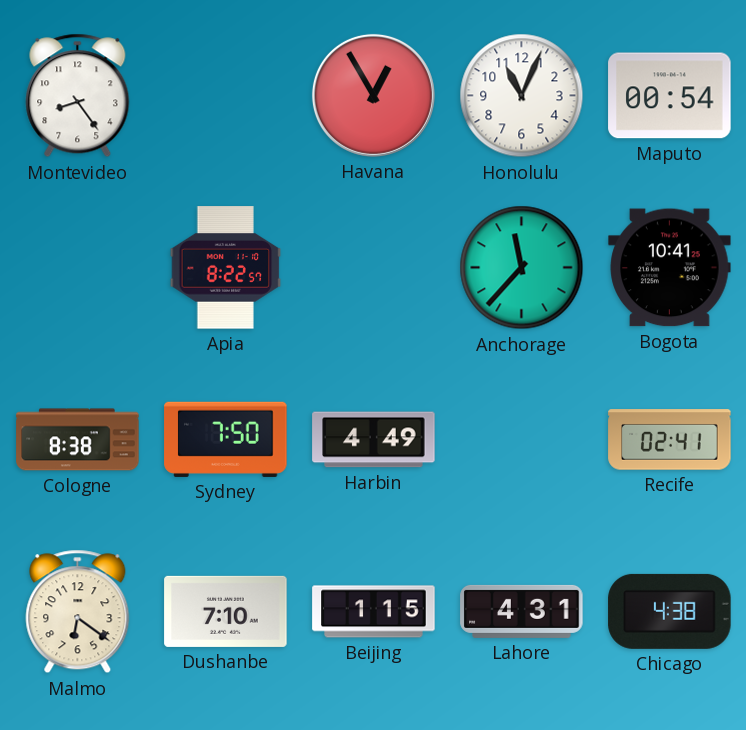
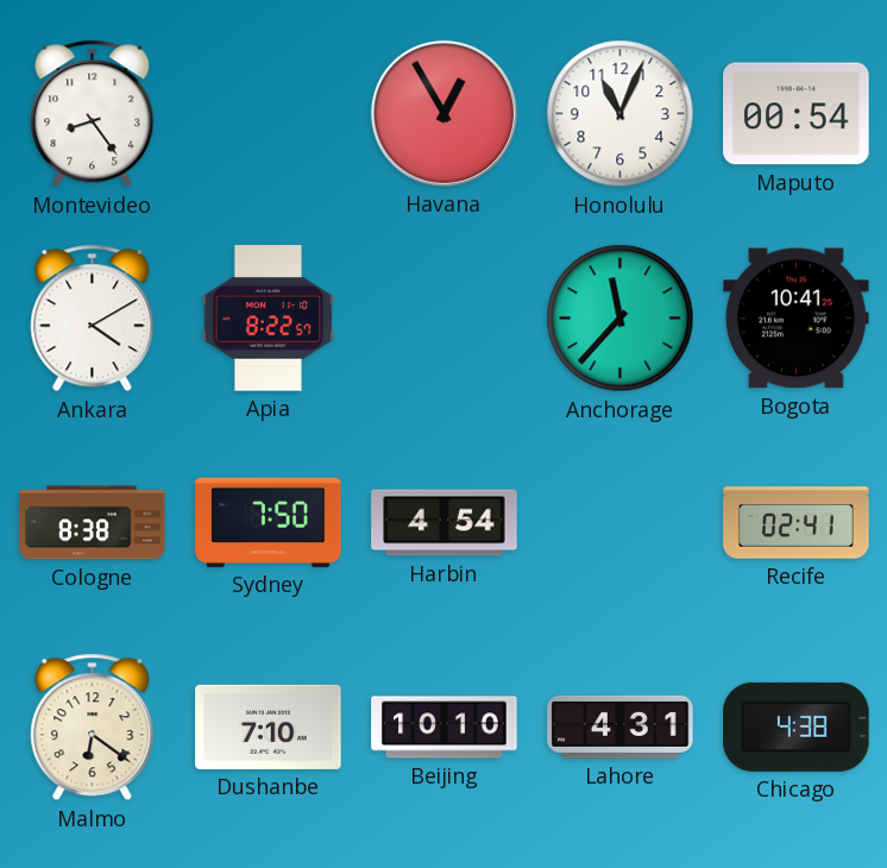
Ankara: none -> 4:10 (93, 319)
Harbin: 4:49 -> 4:54 (445, 523)
Beijing: 1:15 -> 10:10 (445, 728)
